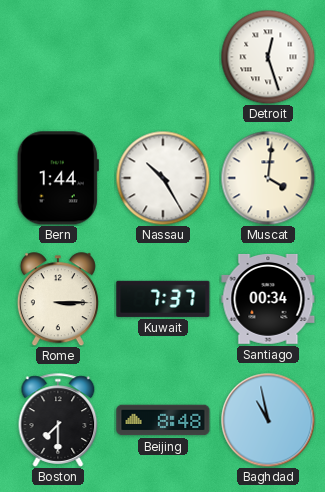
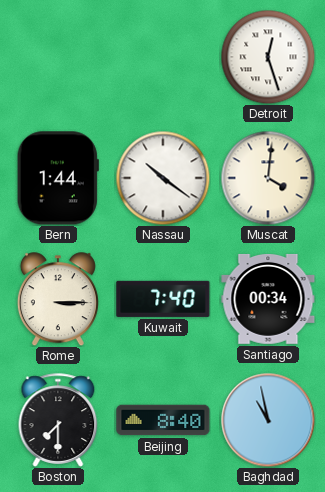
Nassau: 10:25 -> 10:21 (163, 178)
Kuwait: 7:37 -> 7:40 (163, 299)
Beijing: 8:48 -> 8:40 (163, 420)
